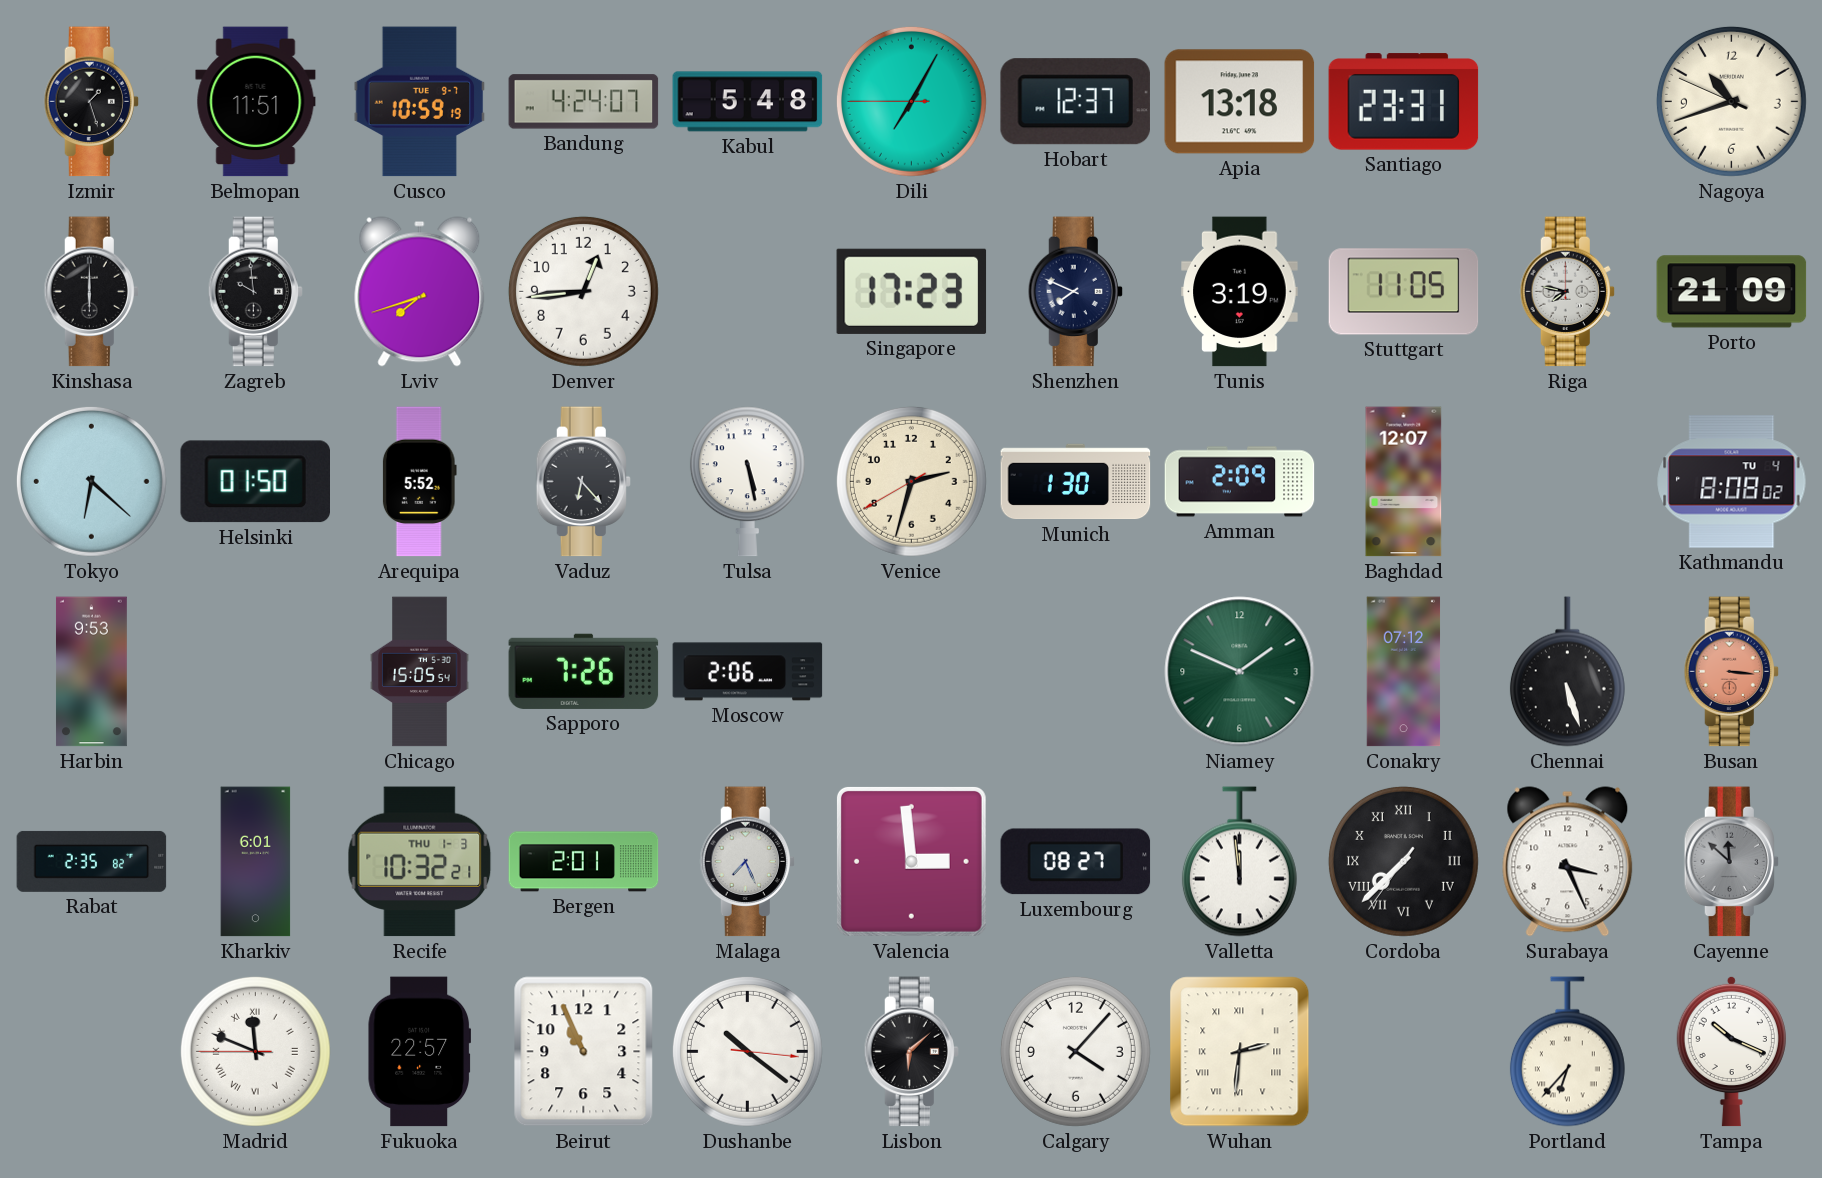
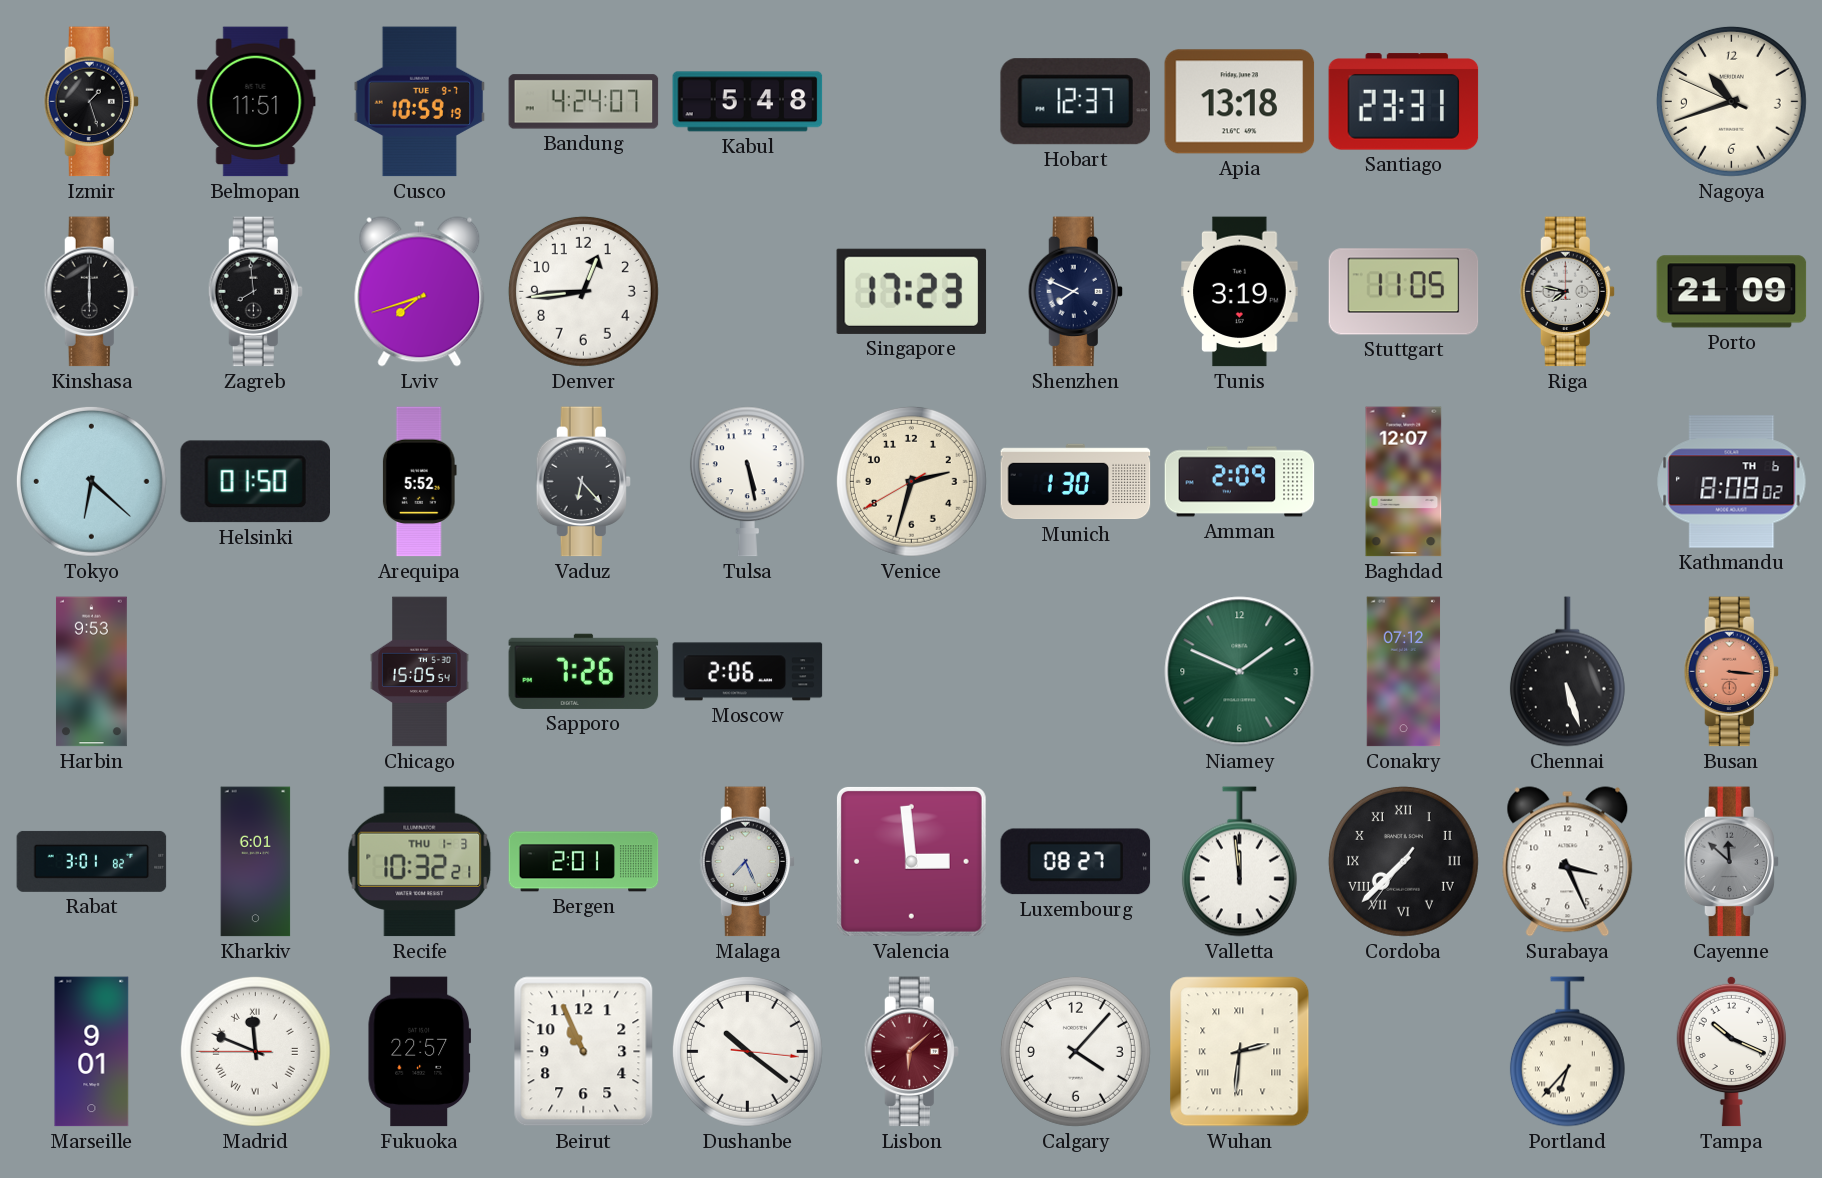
Dili: 7:04 -> none (911, 101)
Zagreb: 9:59 -> 7:59 (255, 292)
Kathmandu date: TU 4 -> TH 6 (1732, 482)
Rabat: 2:35 -> 3:01 (92, 861)
Marseille: none -> 9:01 (92, 1052)
Lisbon dial: black -> burgundy (911, 1052)
